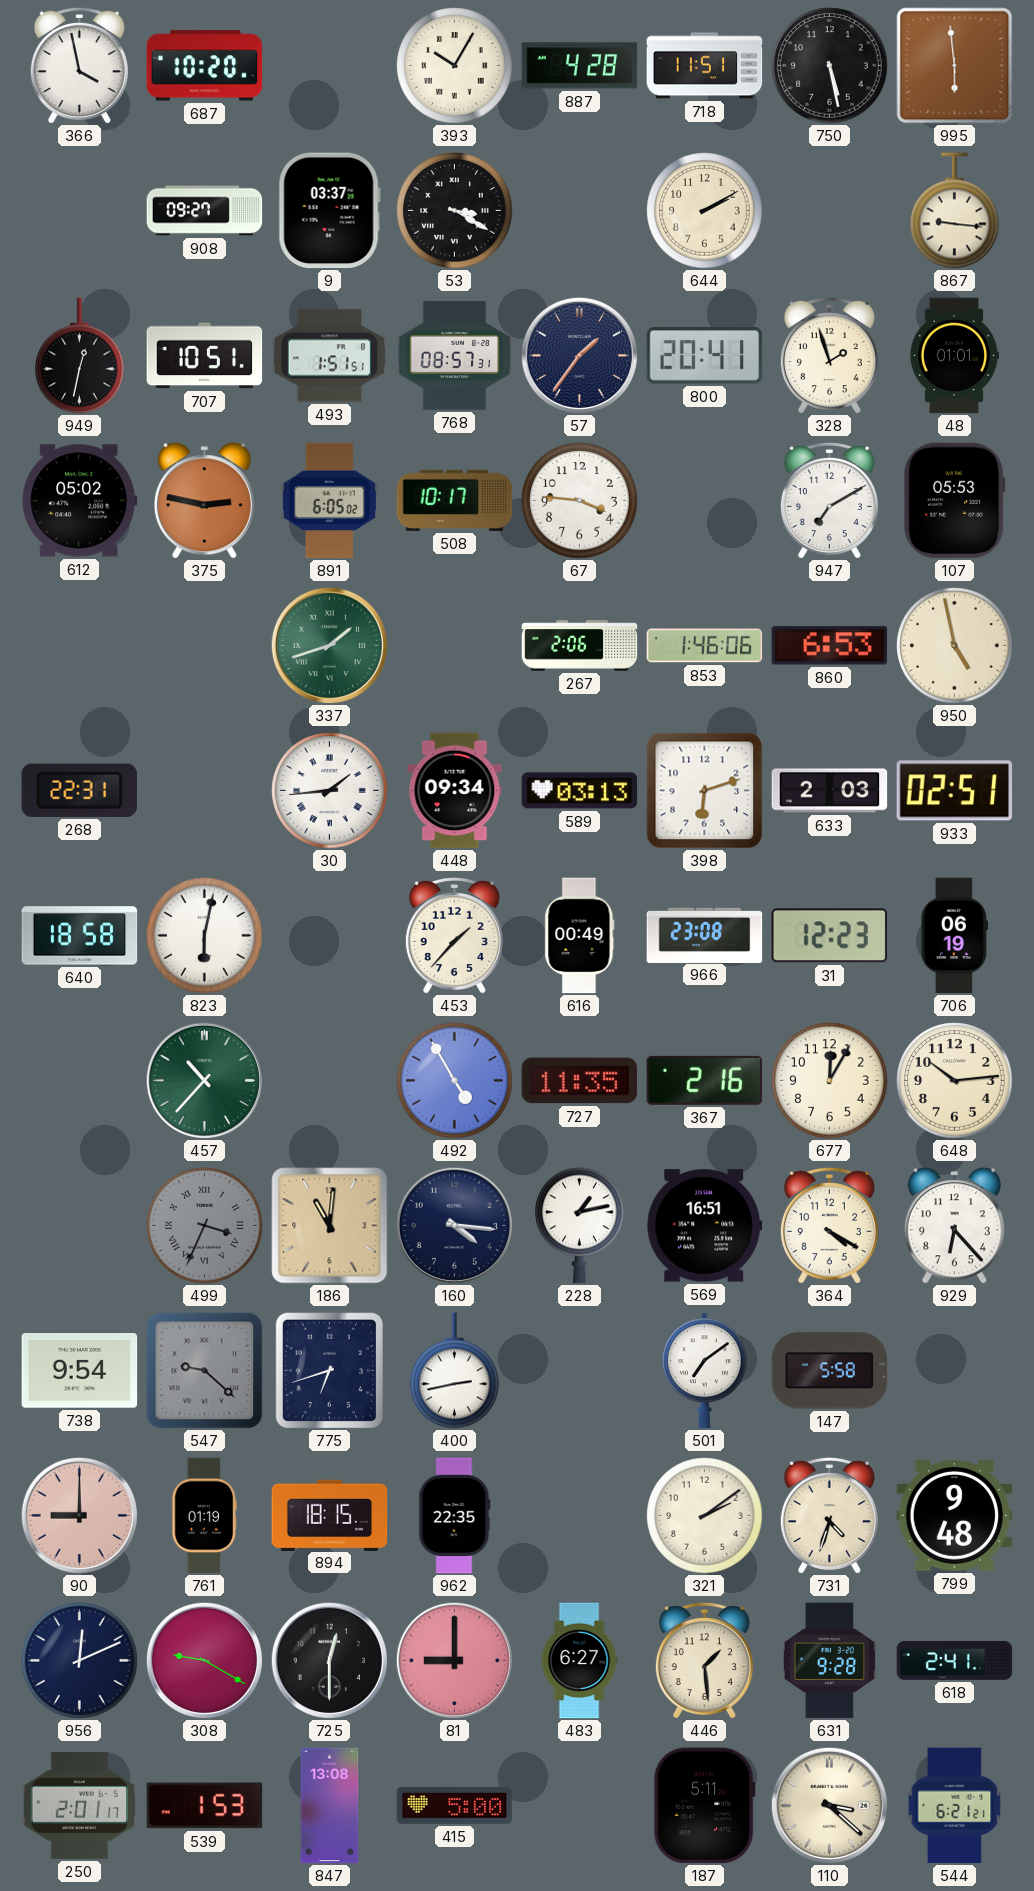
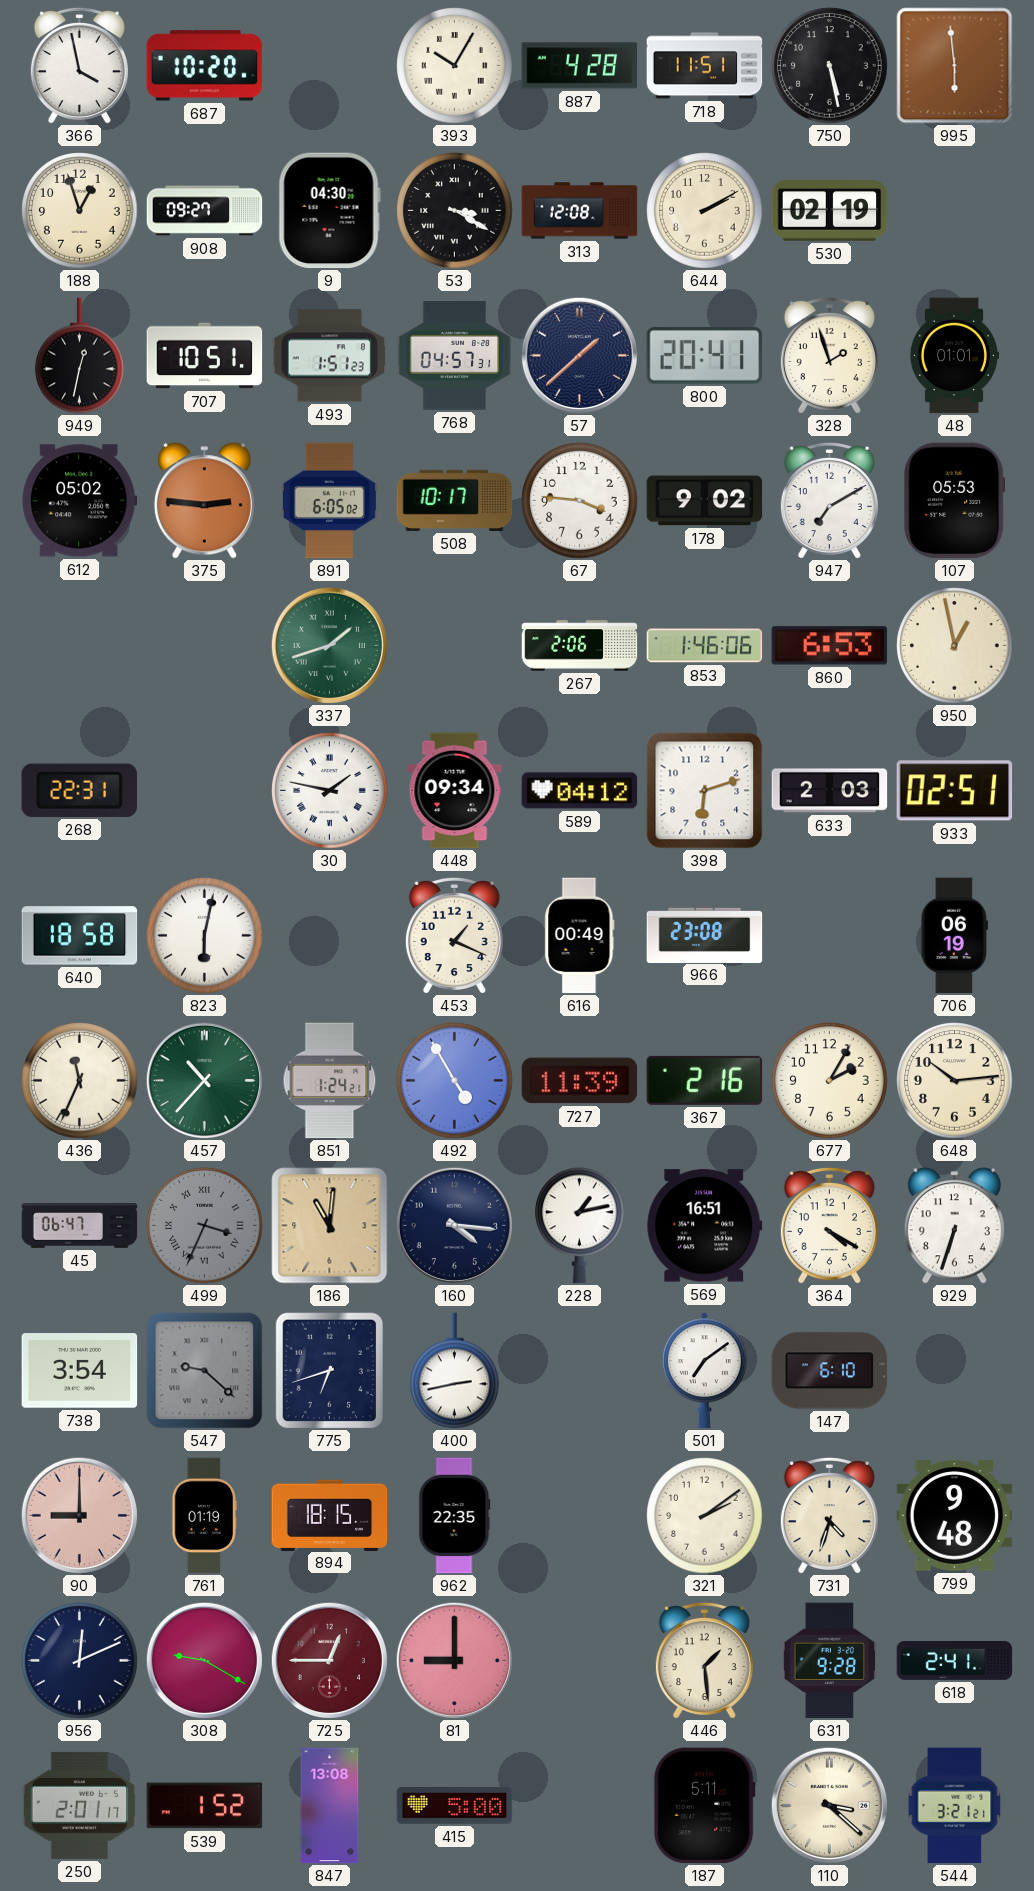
188: none -> 12:57 (80, 211)
9: 03:37 -> 04:30 (329, 211)
313: none -> 12:08 (580, 211)
530: none -> 02:19 (830, 211)
867: 9:16 -> none (955, 211)
493: 1:51:51 -> 1:51:23 (330, 356)
768: 08:57 -> 04:57 (455, 356)
57: 1:36 -> 1:38 (579, 355)
375: 2:47 -> 2:46 (204, 501)
178: none -> 9:02 (705, 501)
950: 4:58 -> 12:58 (955, 646)
30: 1:44 -> 1:47 (330, 791)
589: 03:13 -> 04:12 (580, 791)
453: 1:37 -> 1:19 (454, 935)
31: 12:23 -> none (829, 936)
436: none -> 11:34 (80, 1081)
851: none -> 1:24 (330, 1081)
727: 11:35 -> 11:39 (580, 1081)
677: 12:05 -> 2:05 (830, 1081)
45: none -> 06:47 (80, 1226)
929: 6:23 -> 6:33 (954, 1226)
738: 9:54 -> 3:54 (80, 1371)
147: 5:58 -> 6:10 (830, 1371)
725: 12:30 -> 12:45 (329, 1660)
725 dial: black -> burgundy (329, 1660)
483: 6:27 -> none (579, 1661)
539: 1:53 -> 1:52 (205, 1806)
544: 6:21 -> 3:21 (955, 1806)
